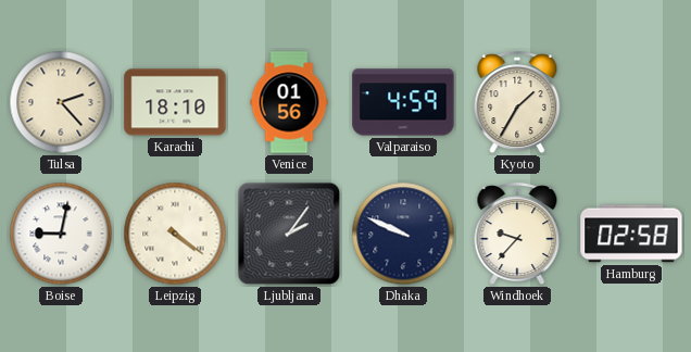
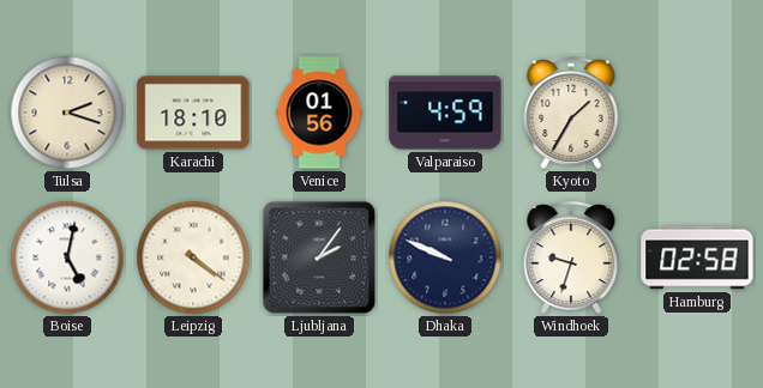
Tulsa: 2:23 -> 2:18 (67, 113)
Boise: 9:02 -> 5:02 (67, 257)
Windhoek: 9:37 -> 9:33 (571, 259)
